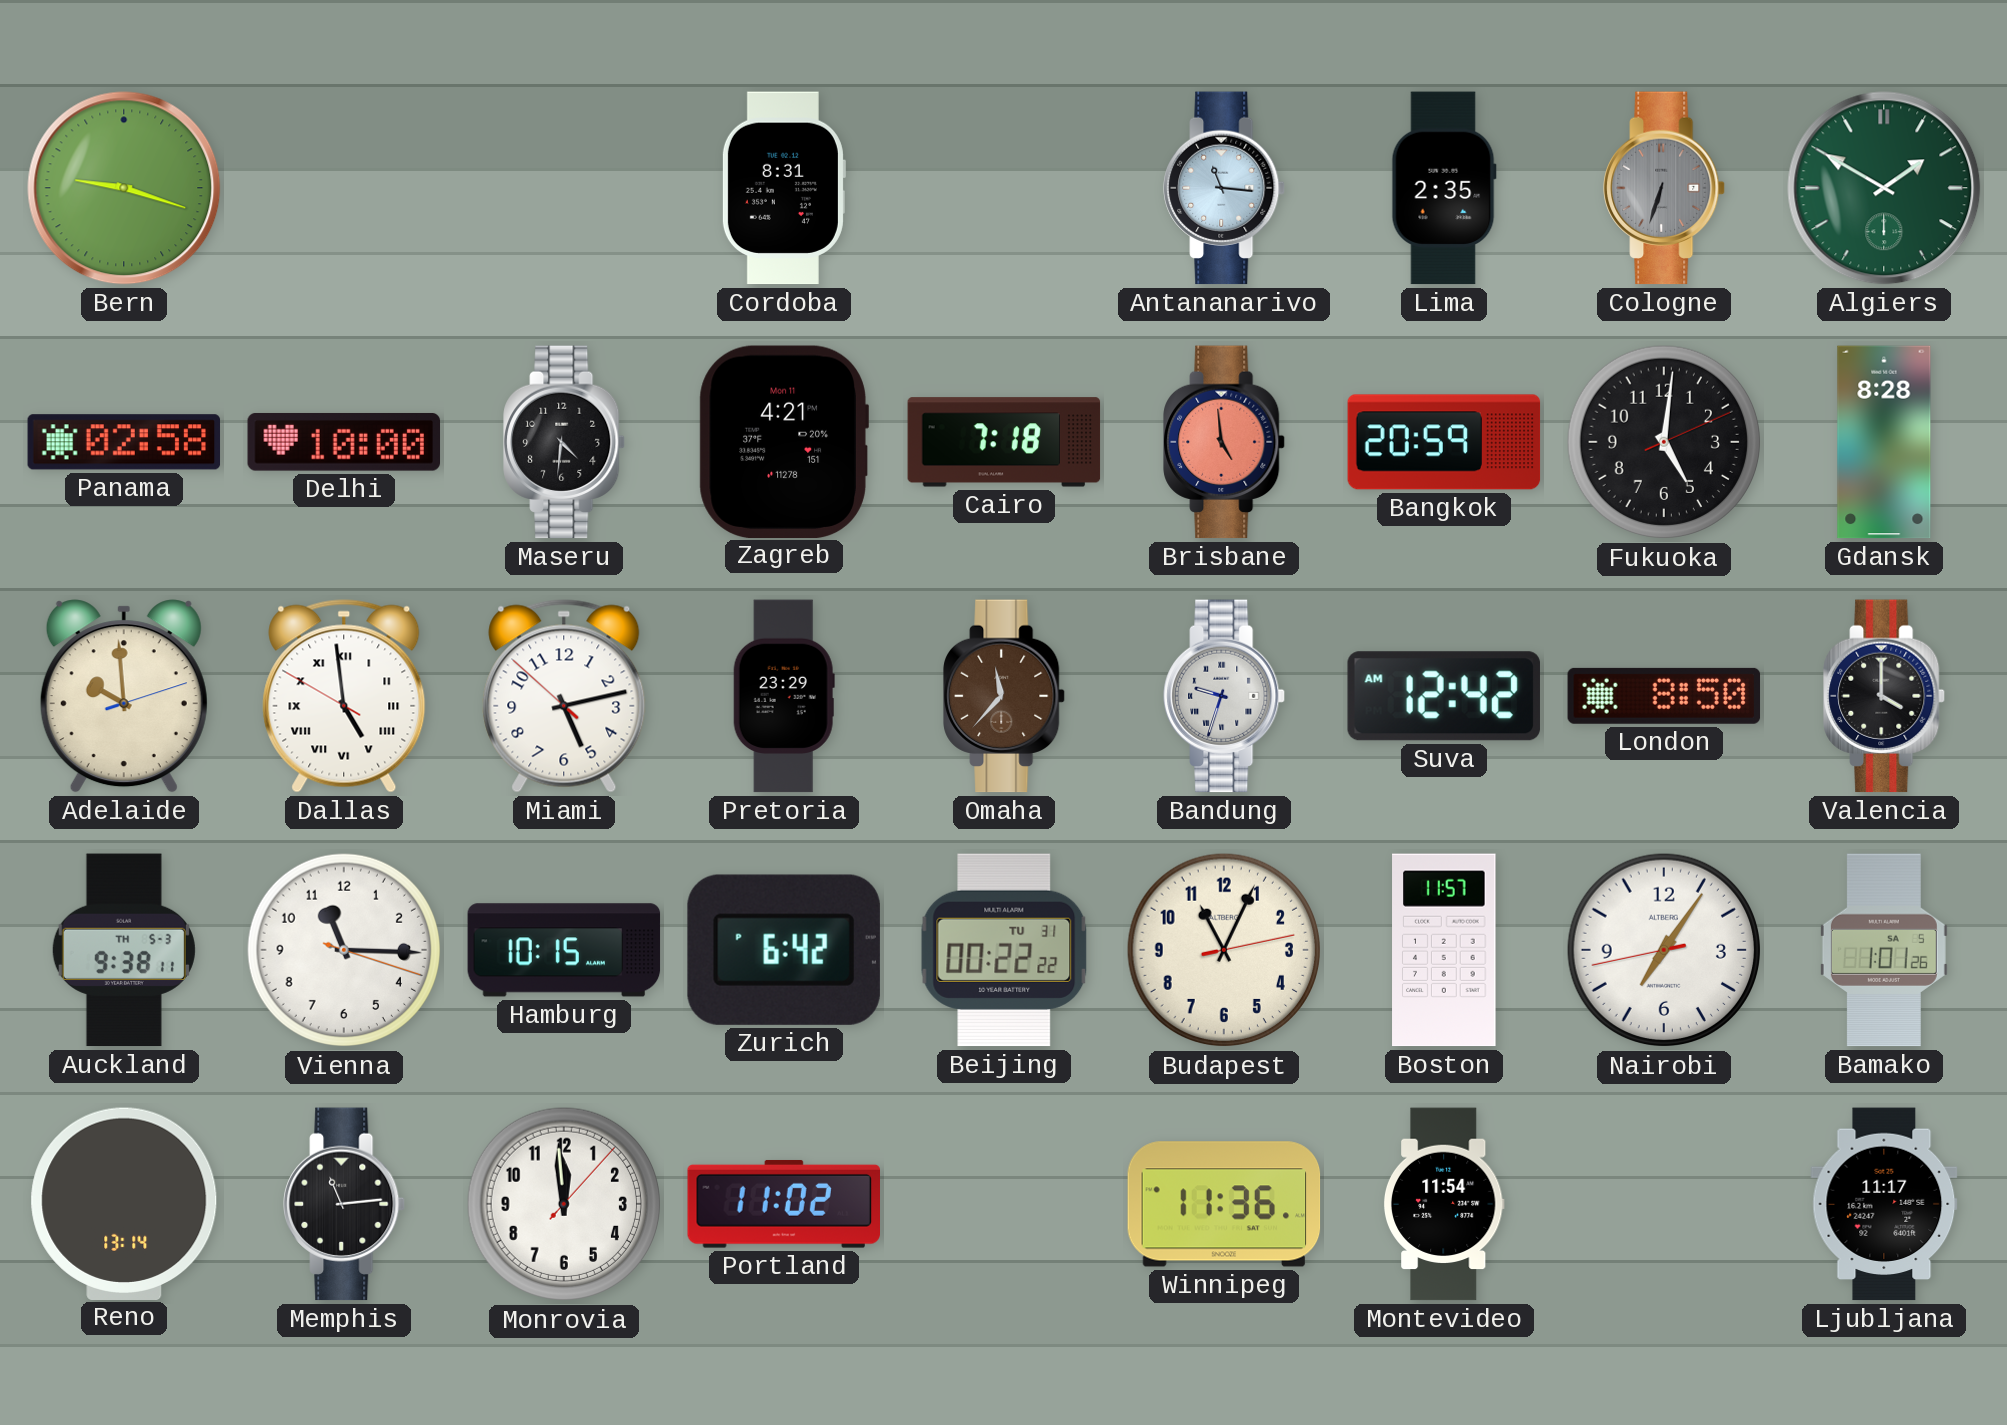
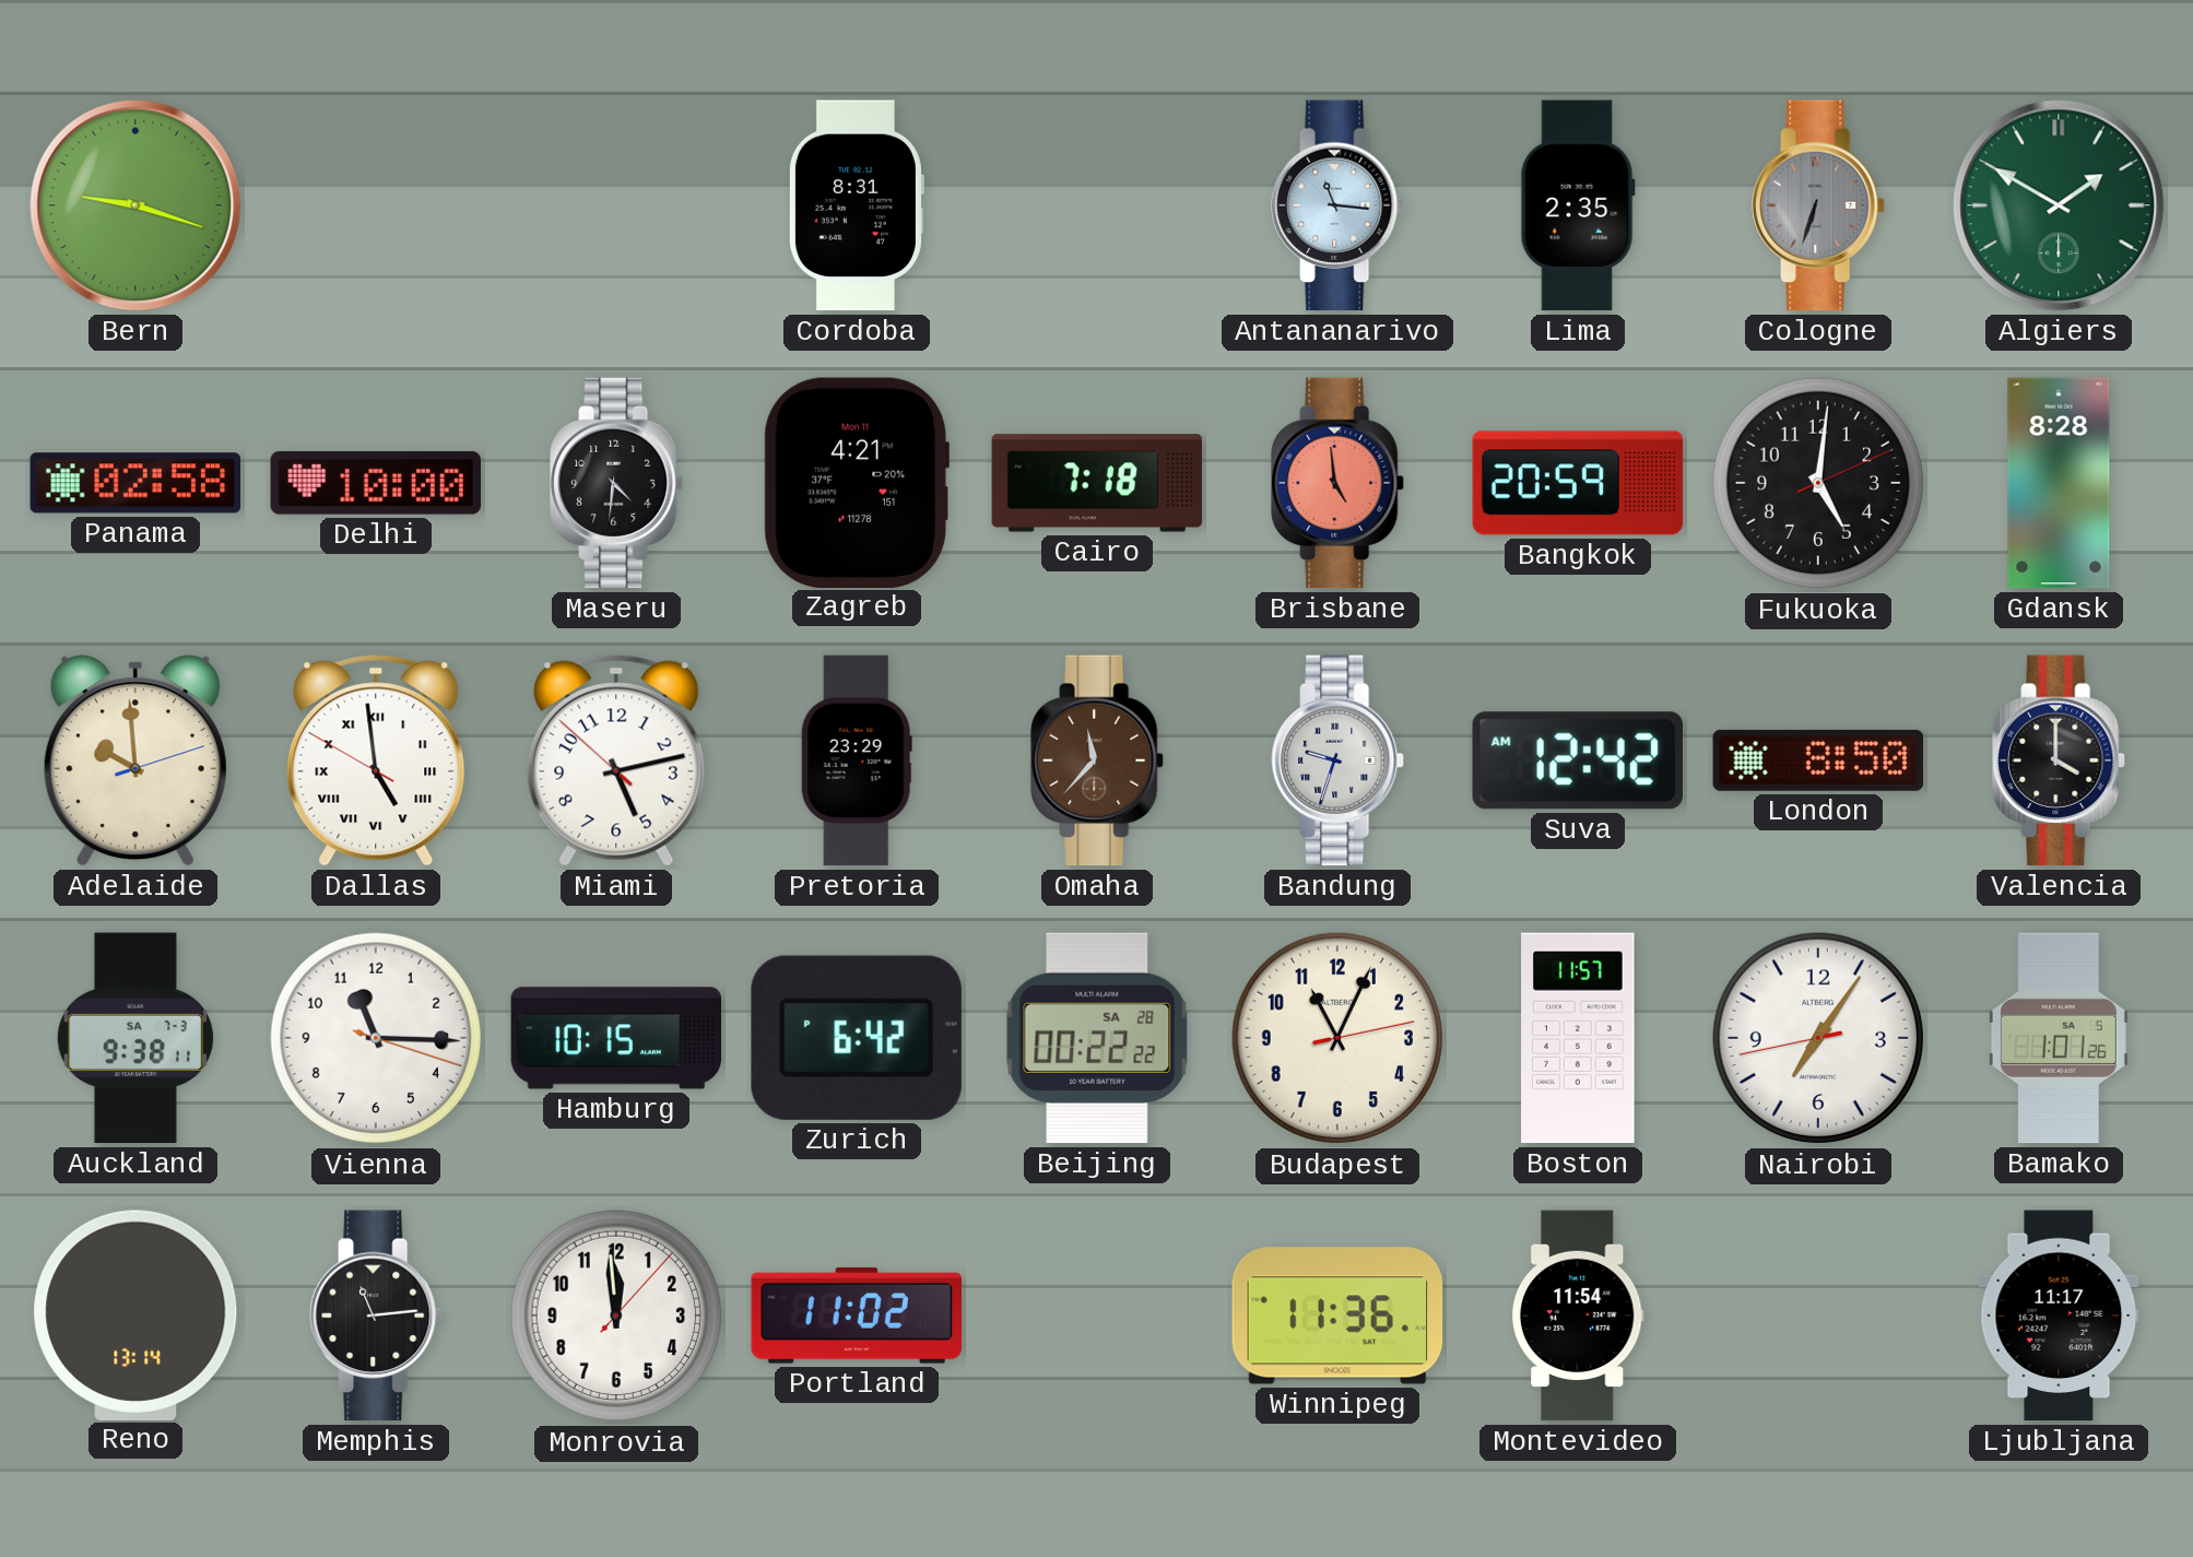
Auckland date: TH 5-3 -> SA 7-3 (135, 1038)
Beijing date: TU 31 -> SA 28 (1097, 1038)
